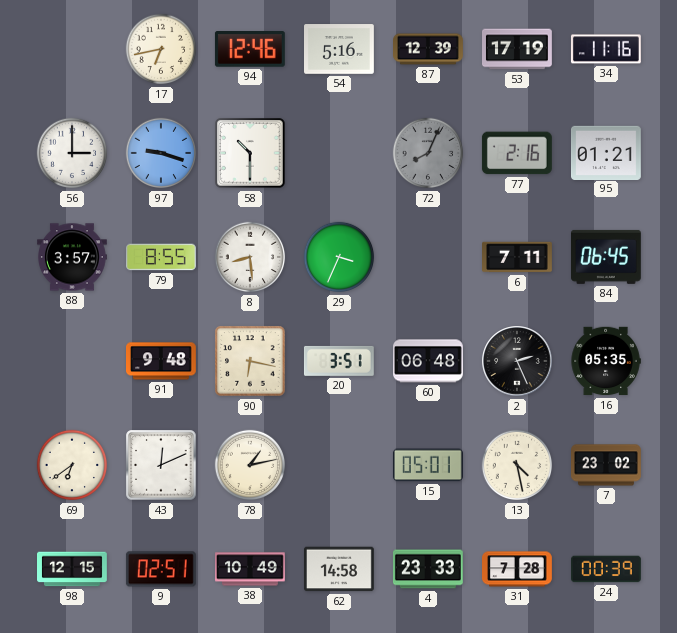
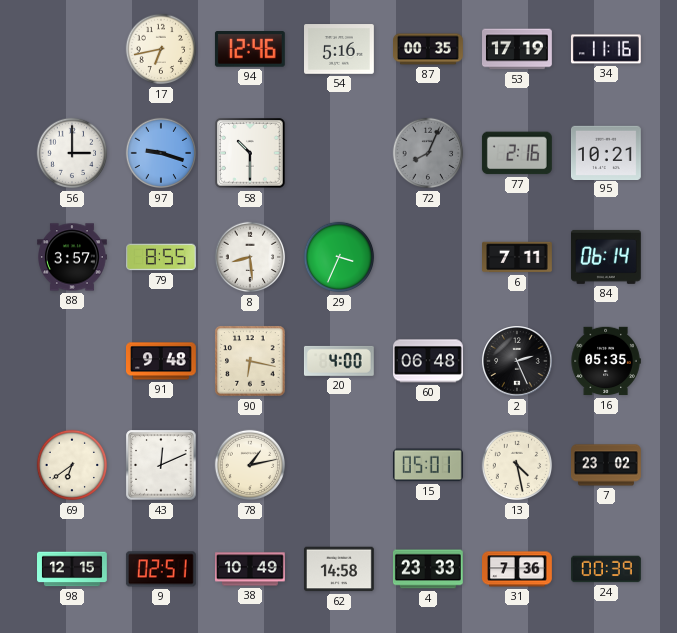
87: 12:39 -> 00:35 (429, 49)
95: 01:21 -> 10:21 (607, 152)
84: 06:45 -> 06:14 (606, 257)
20: 3:51 -> 4:00 (339, 361)
31: 7:28 -> 7:36 (518, 569)
